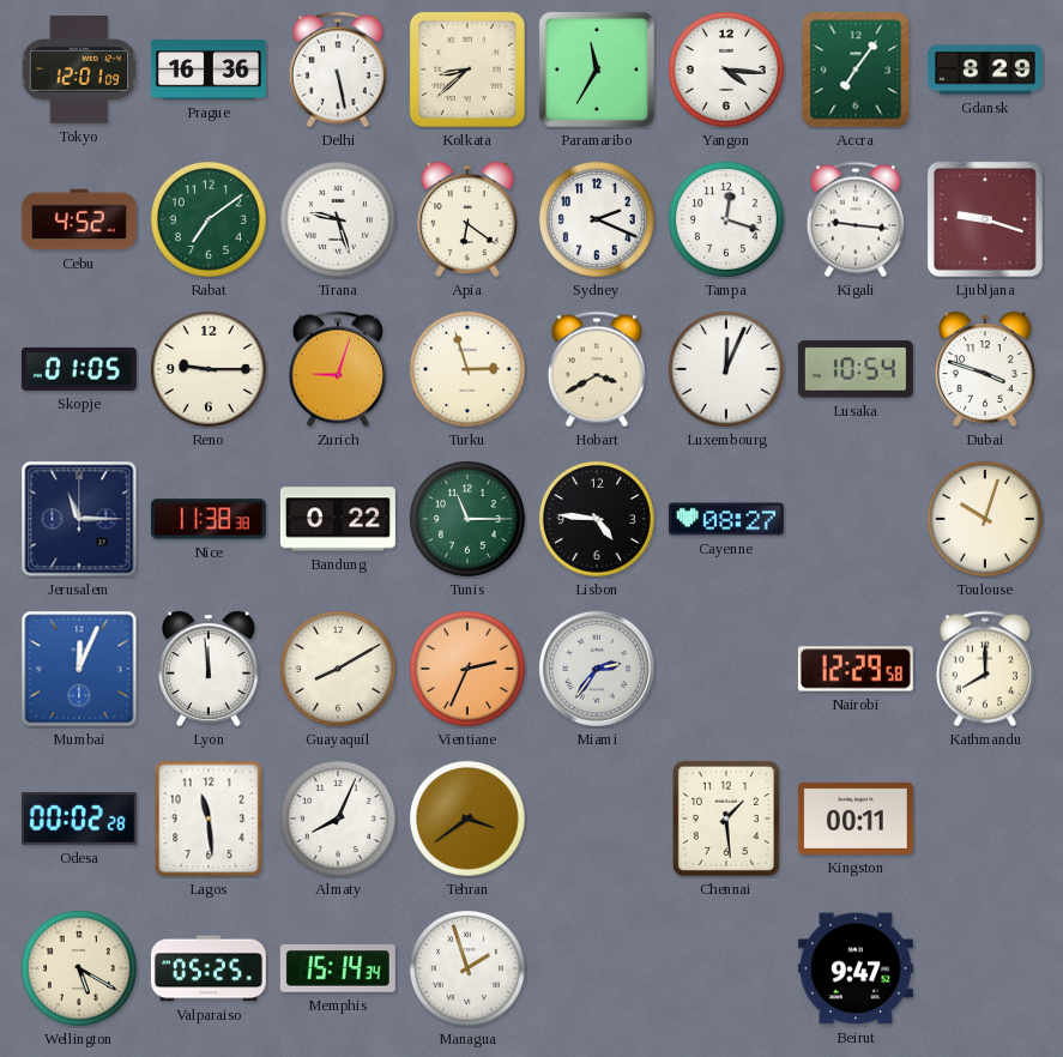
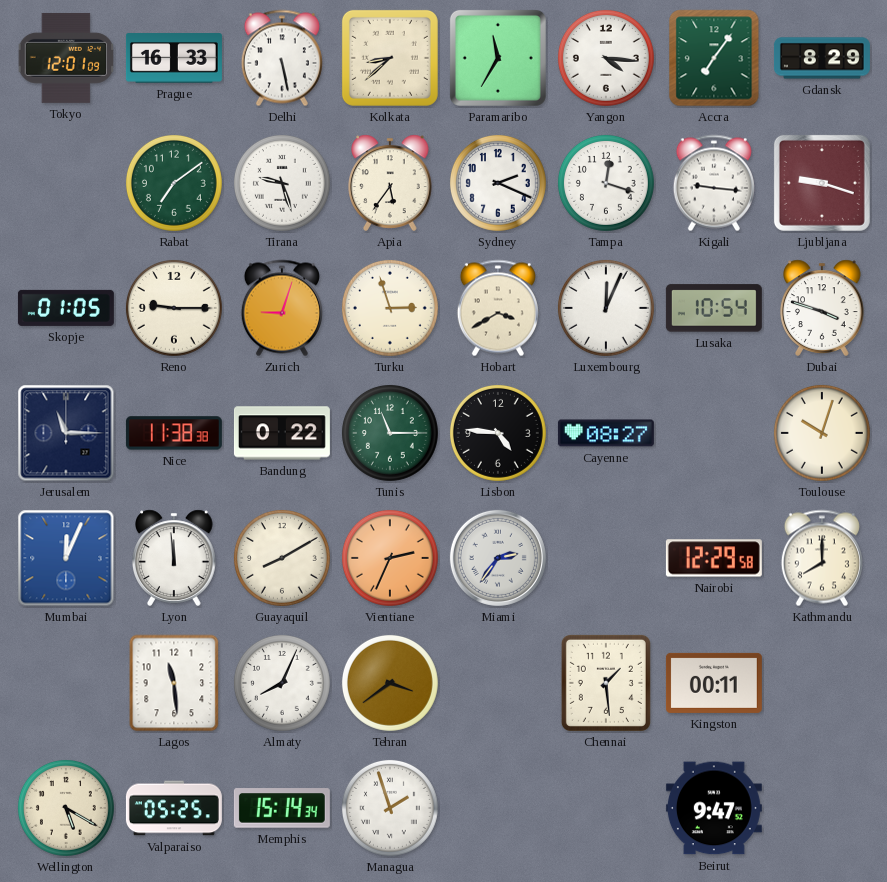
Prague: 16:36 -> 16:33 (174, 58)
Cebu: 4:52 -> none (79, 219)
Apia: 6:21 -> 5:36 (391, 183)
Odesa: 00:02 -> none (79, 819)
